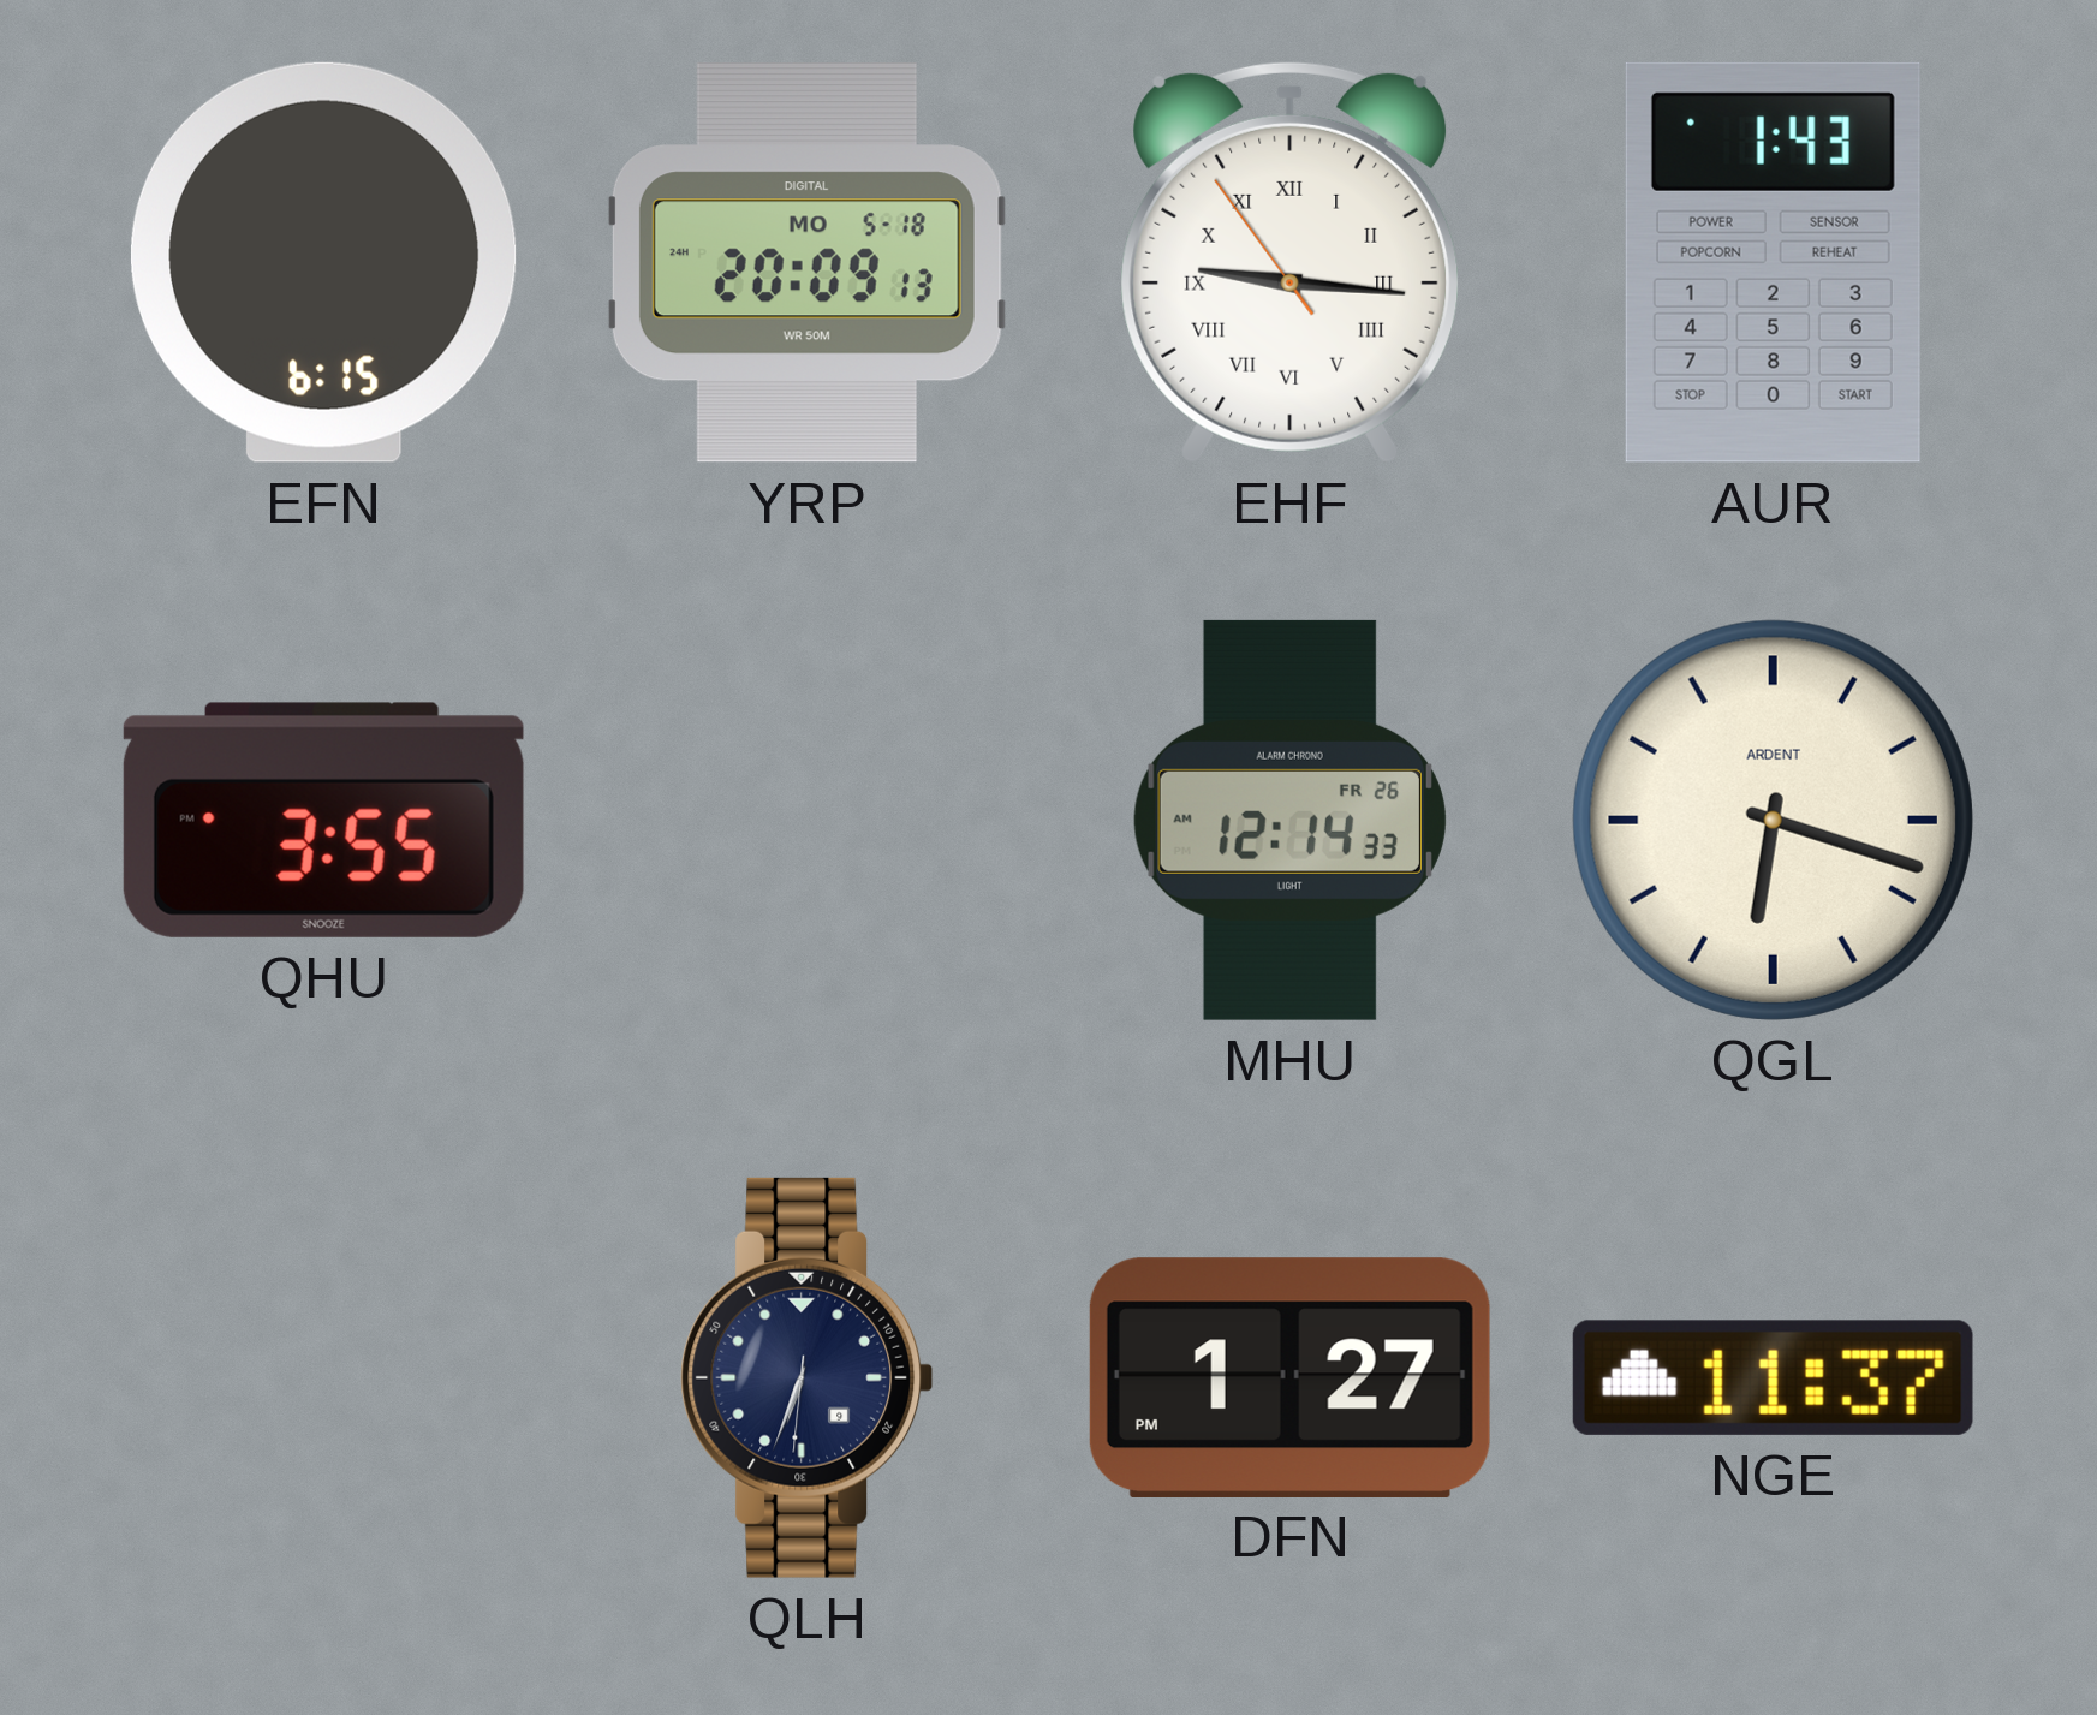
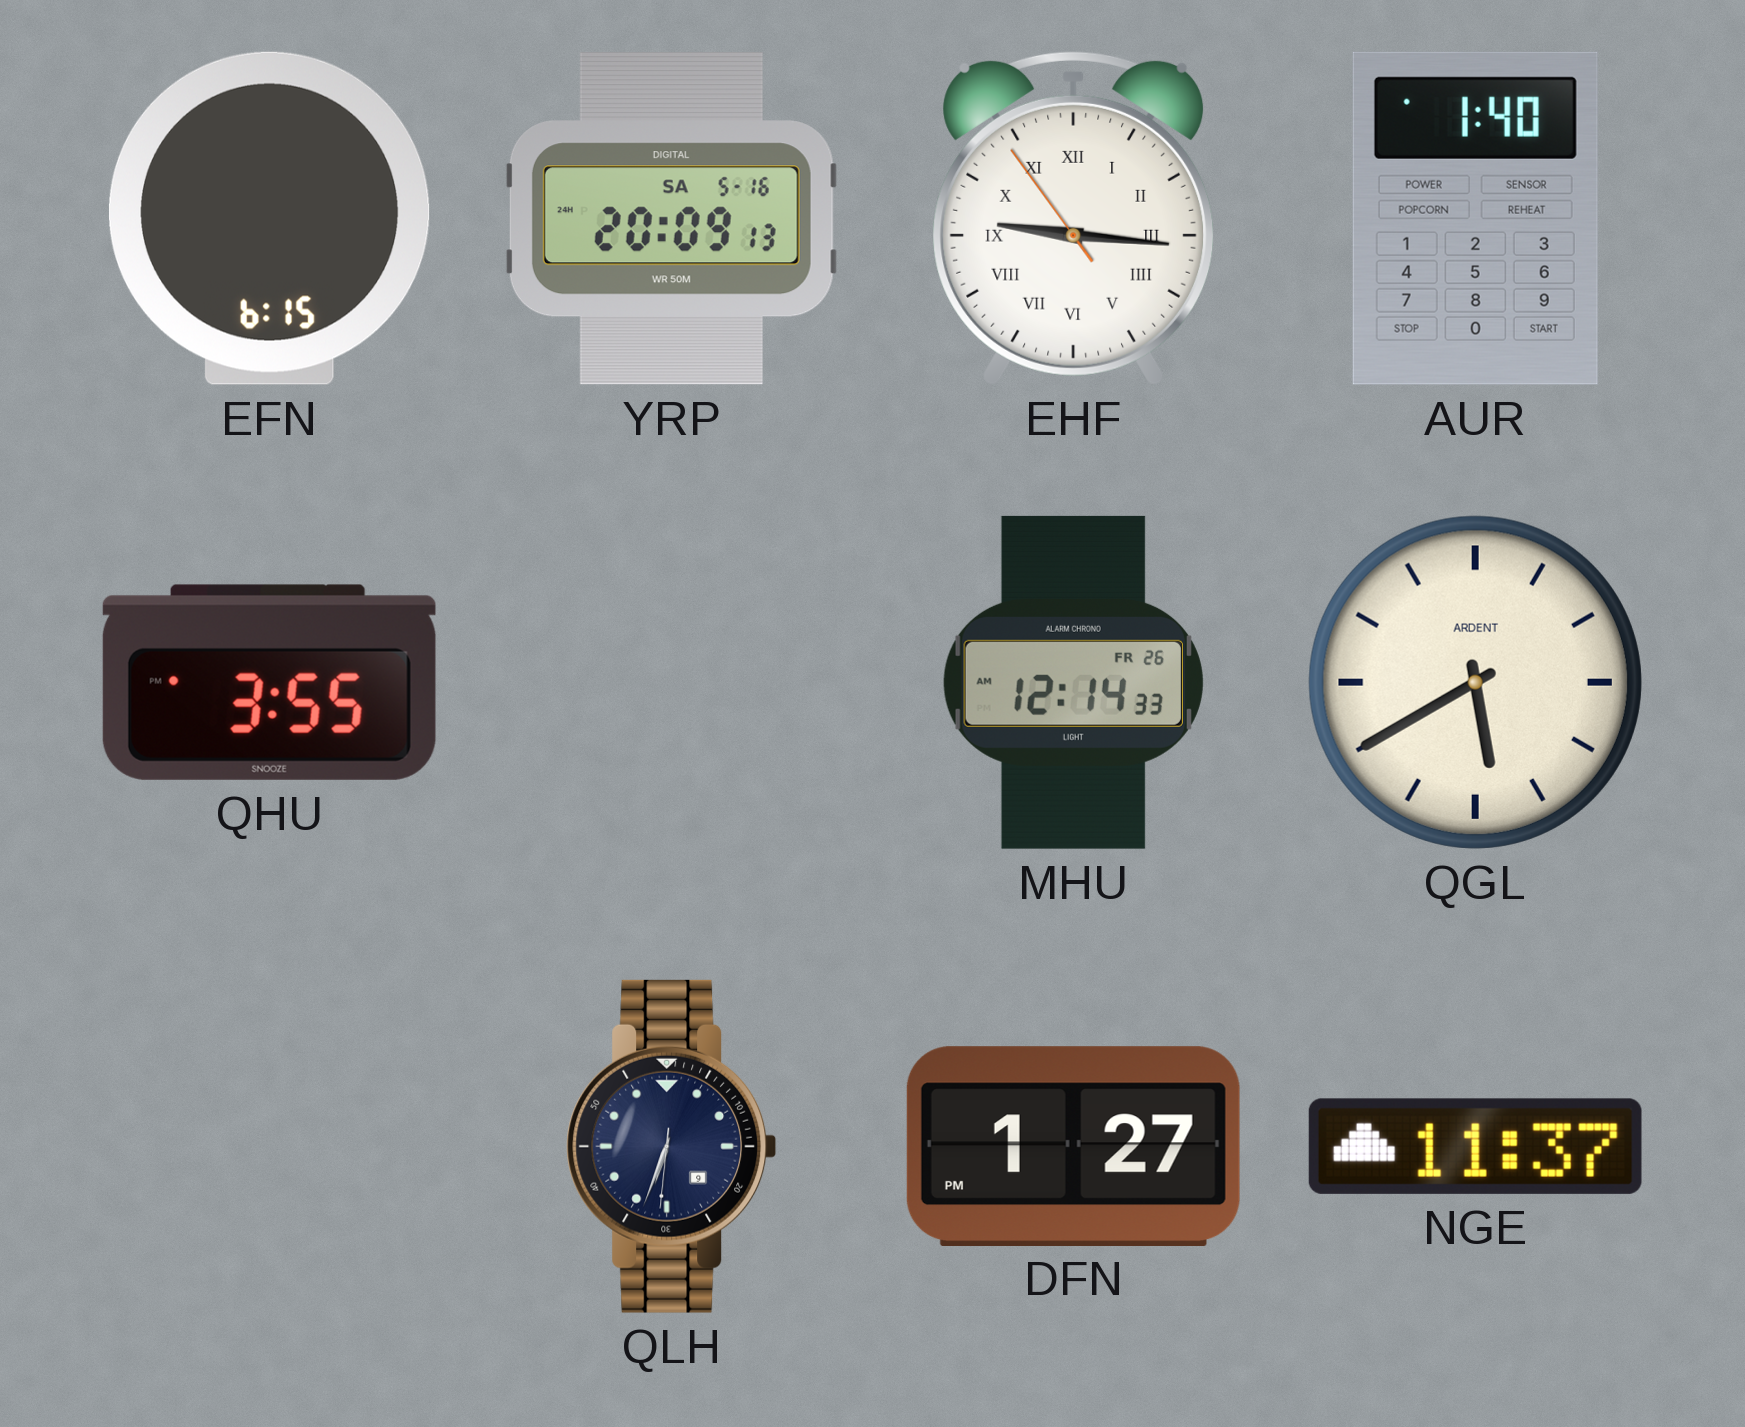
YRP date: MO 5-18 -> SA 5-16 (671, 219)
AUR: 1:43 -> 1:40 (1475, 218)
QGL: 6:18 -> 5:40 (1475, 682)
